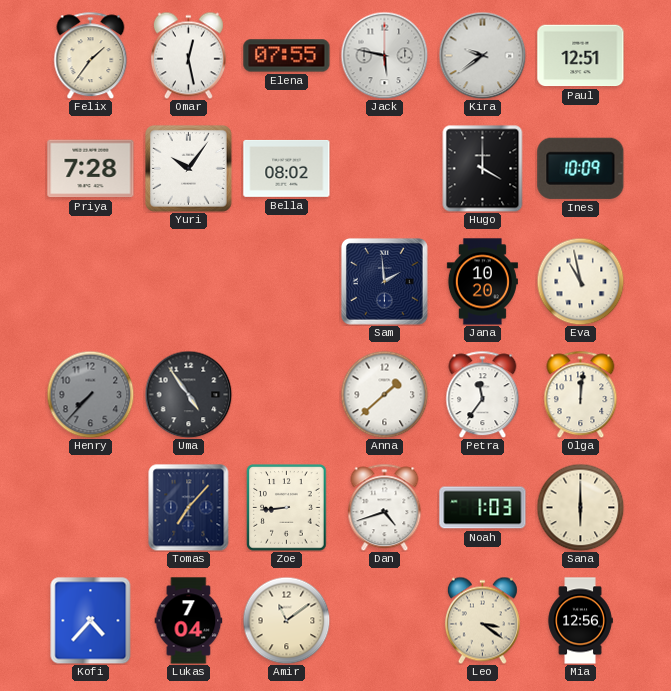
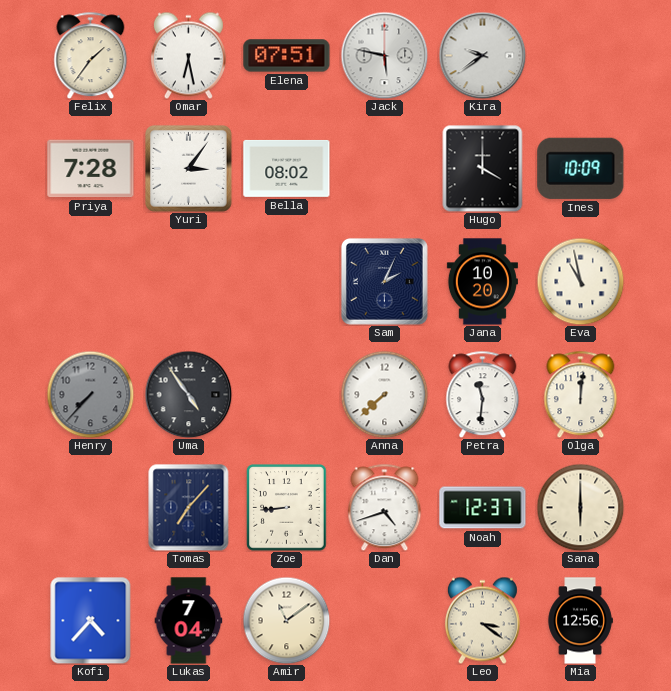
Omar: 12:28 -> 6:28 (188, 55)
Elena: 07:55 -> 07:51 (287, 56)
Paul: 12:51 -> none (581, 56)
Yuri: 10:06 -> 3:06 (188, 168)
Sam: 1:59 -> 2:04 (384, 281)
Anna: 1:38 -> 7:38 (384, 394)
Petra: 11:36 -> 11:31 (483, 394)
Noah: 1:03 -> 12:37 (483, 508)
